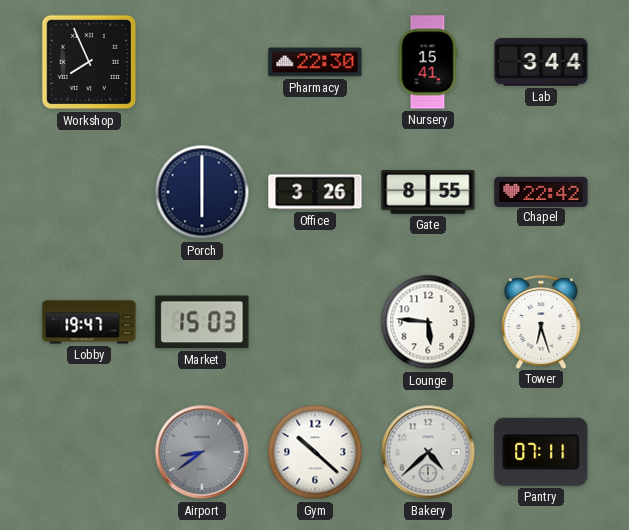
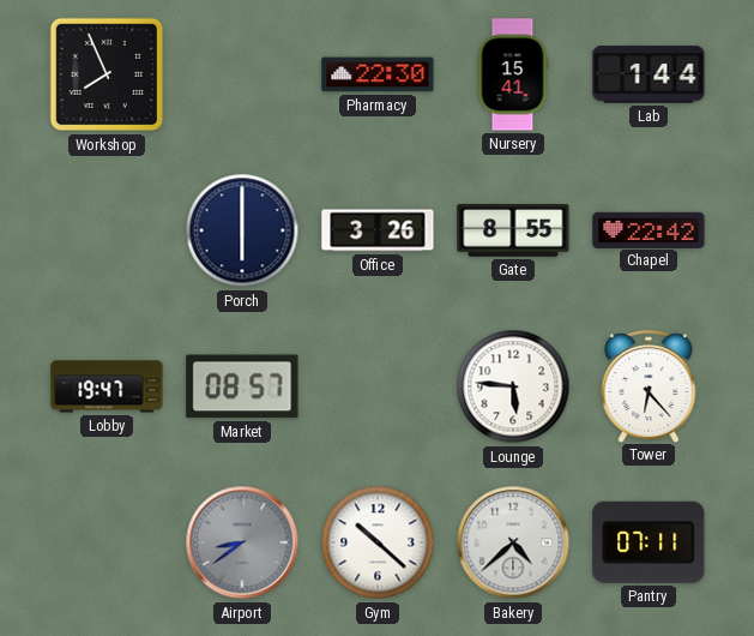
Lab: 3:44 -> 1:44 (649, 74)
Market: 15:03 -> 08:57 (242, 386)
Tower: 6:27 -> 6:23 (649, 386)
